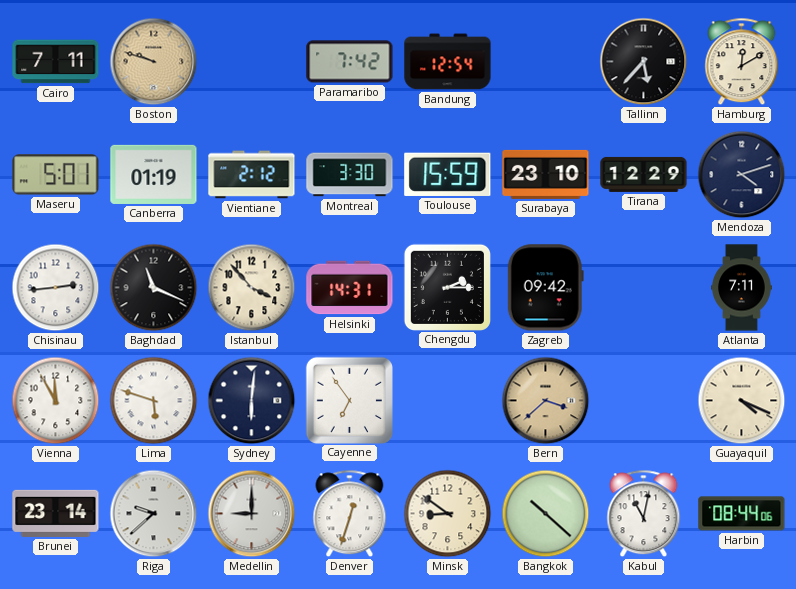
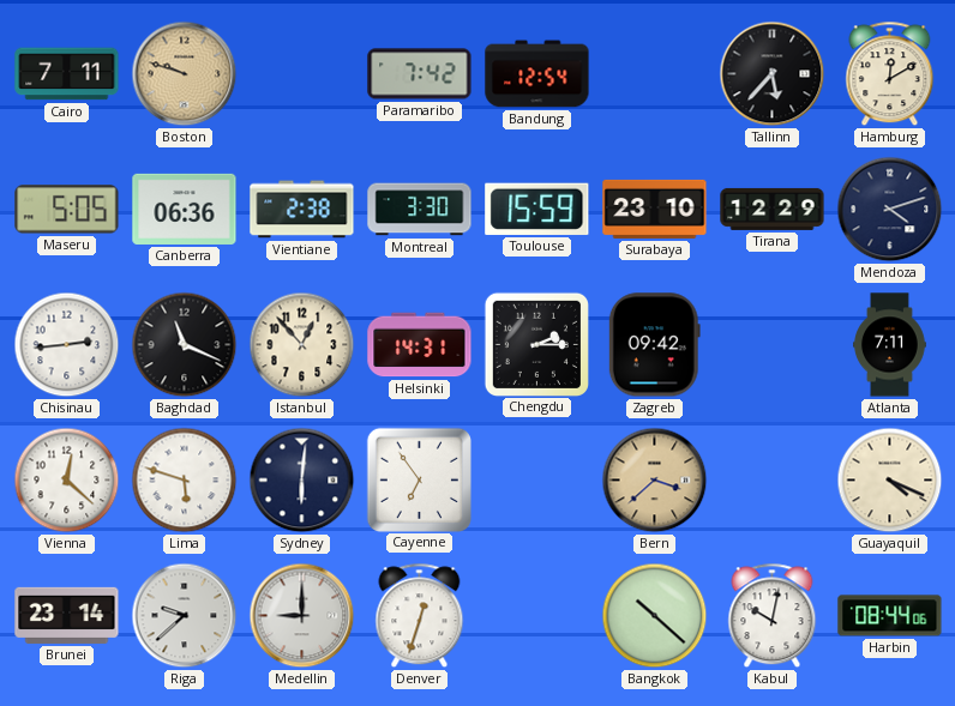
Maseru: 5:01 -> 5:05 (67, 210)
Canberra: 01:19 -> 06:36 (185, 209)
Vientiane: 2:12 -> 2:38 (302, 210)
Istanbul: 3:53 -> 12:53 (302, 345)
Vienna: 11:55 -> 12:22 (67, 481)
Minsk: 8:51 -> none (448, 514)
Kabul: 11:02 -> 10:02 (773, 616)
